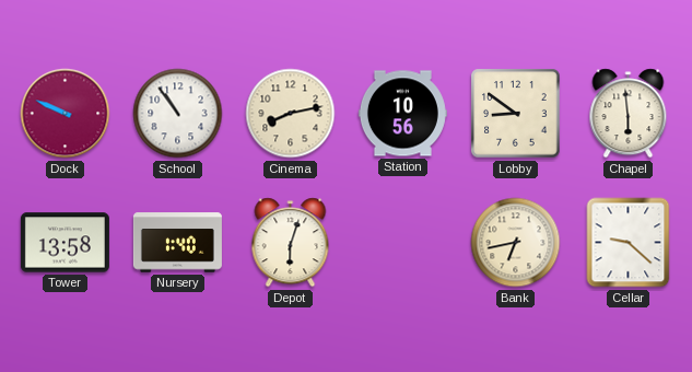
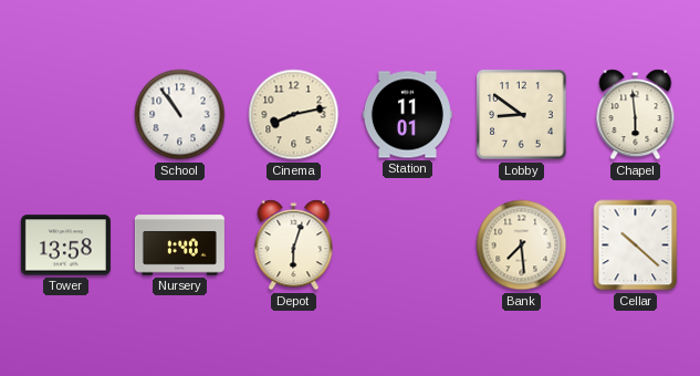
Dock: 9:49 -> none (66, 114)
Station: 10:56 -> 11:01 (407, 115)
Bank: 6:43 -> 7:29 (522, 246)
Cellar: 9:22 -> 10:22 (636, 246)
